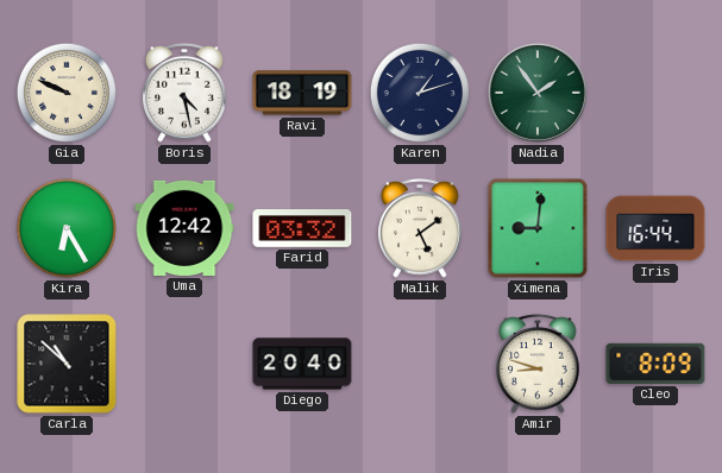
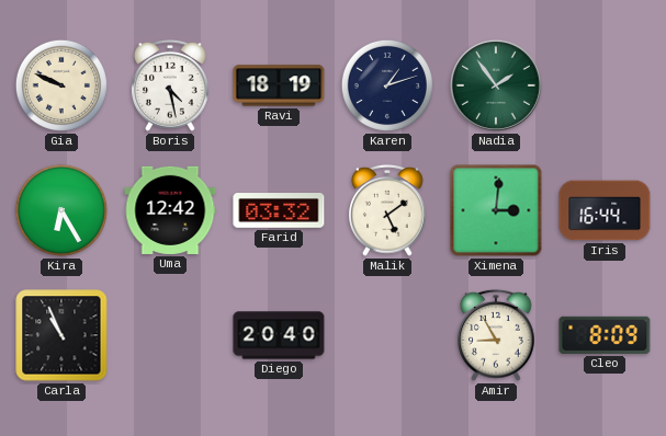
Ximena: 9:01 -> 3:01 (496, 210)
Carla: 10:52 -> 10:56 (61, 335)
Amir: 8:48 -> 8:55 (496, 335)
